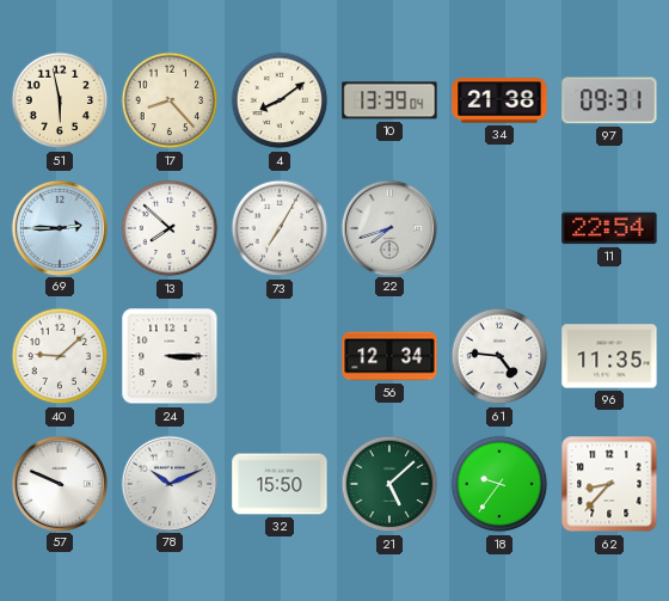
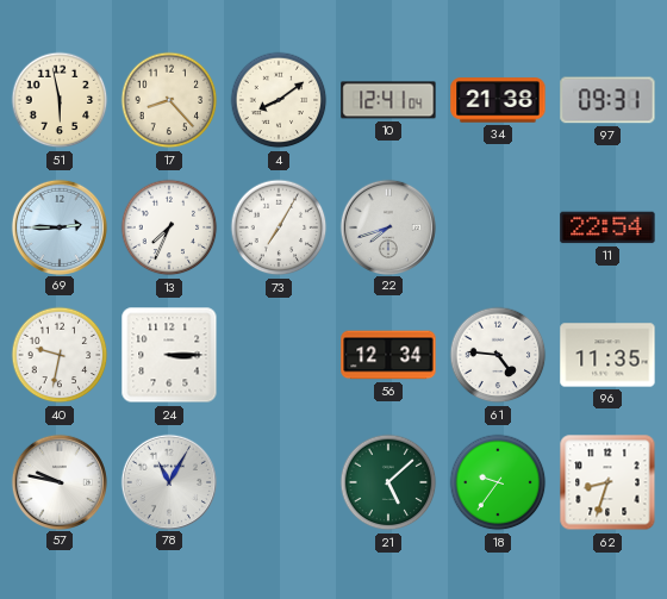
10: 13:39 -> 12:41 (388, 100)
13: 7:52 -> 7:34 (169, 227)
40: 9:08 -> 9:32 (60, 355)
57: 9:49 -> 9:47 (58, 481)
78: 10:11 -> 11:05 (168, 481)
32: 15:50 -> none (280, 484)
62: 8:37 -> 8:33 (607, 482)
